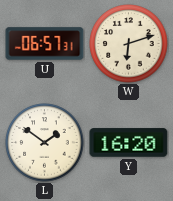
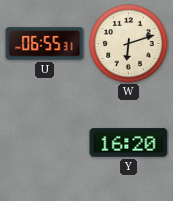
U: 06:57 -> 06:55 (45, 44)
L: 1:51 -> none (45, 143)
